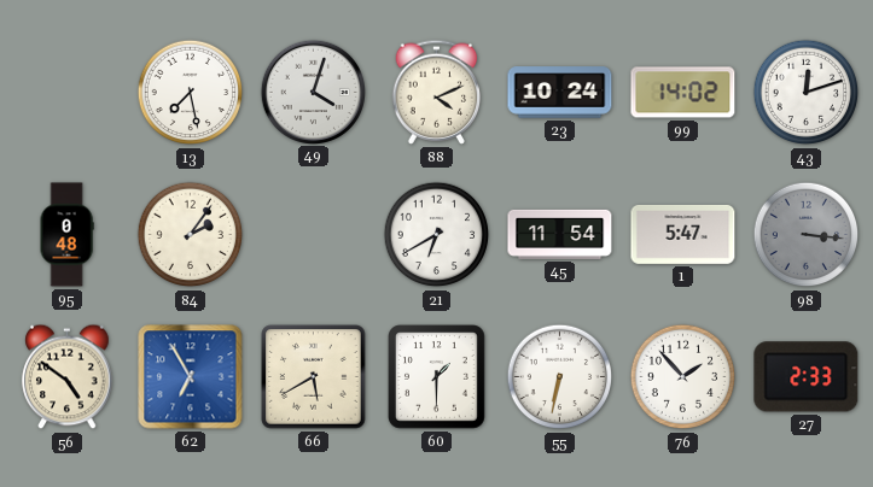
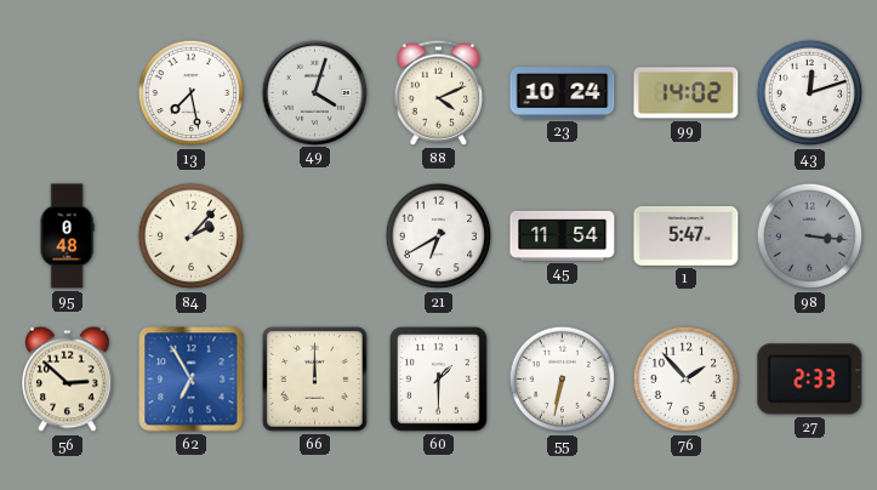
84: 2:06 -> 2:07 (192, 237)
56: 4:51 -> 2:52 (68, 380)
66: 5:40 -> 12:00 (315, 380)
